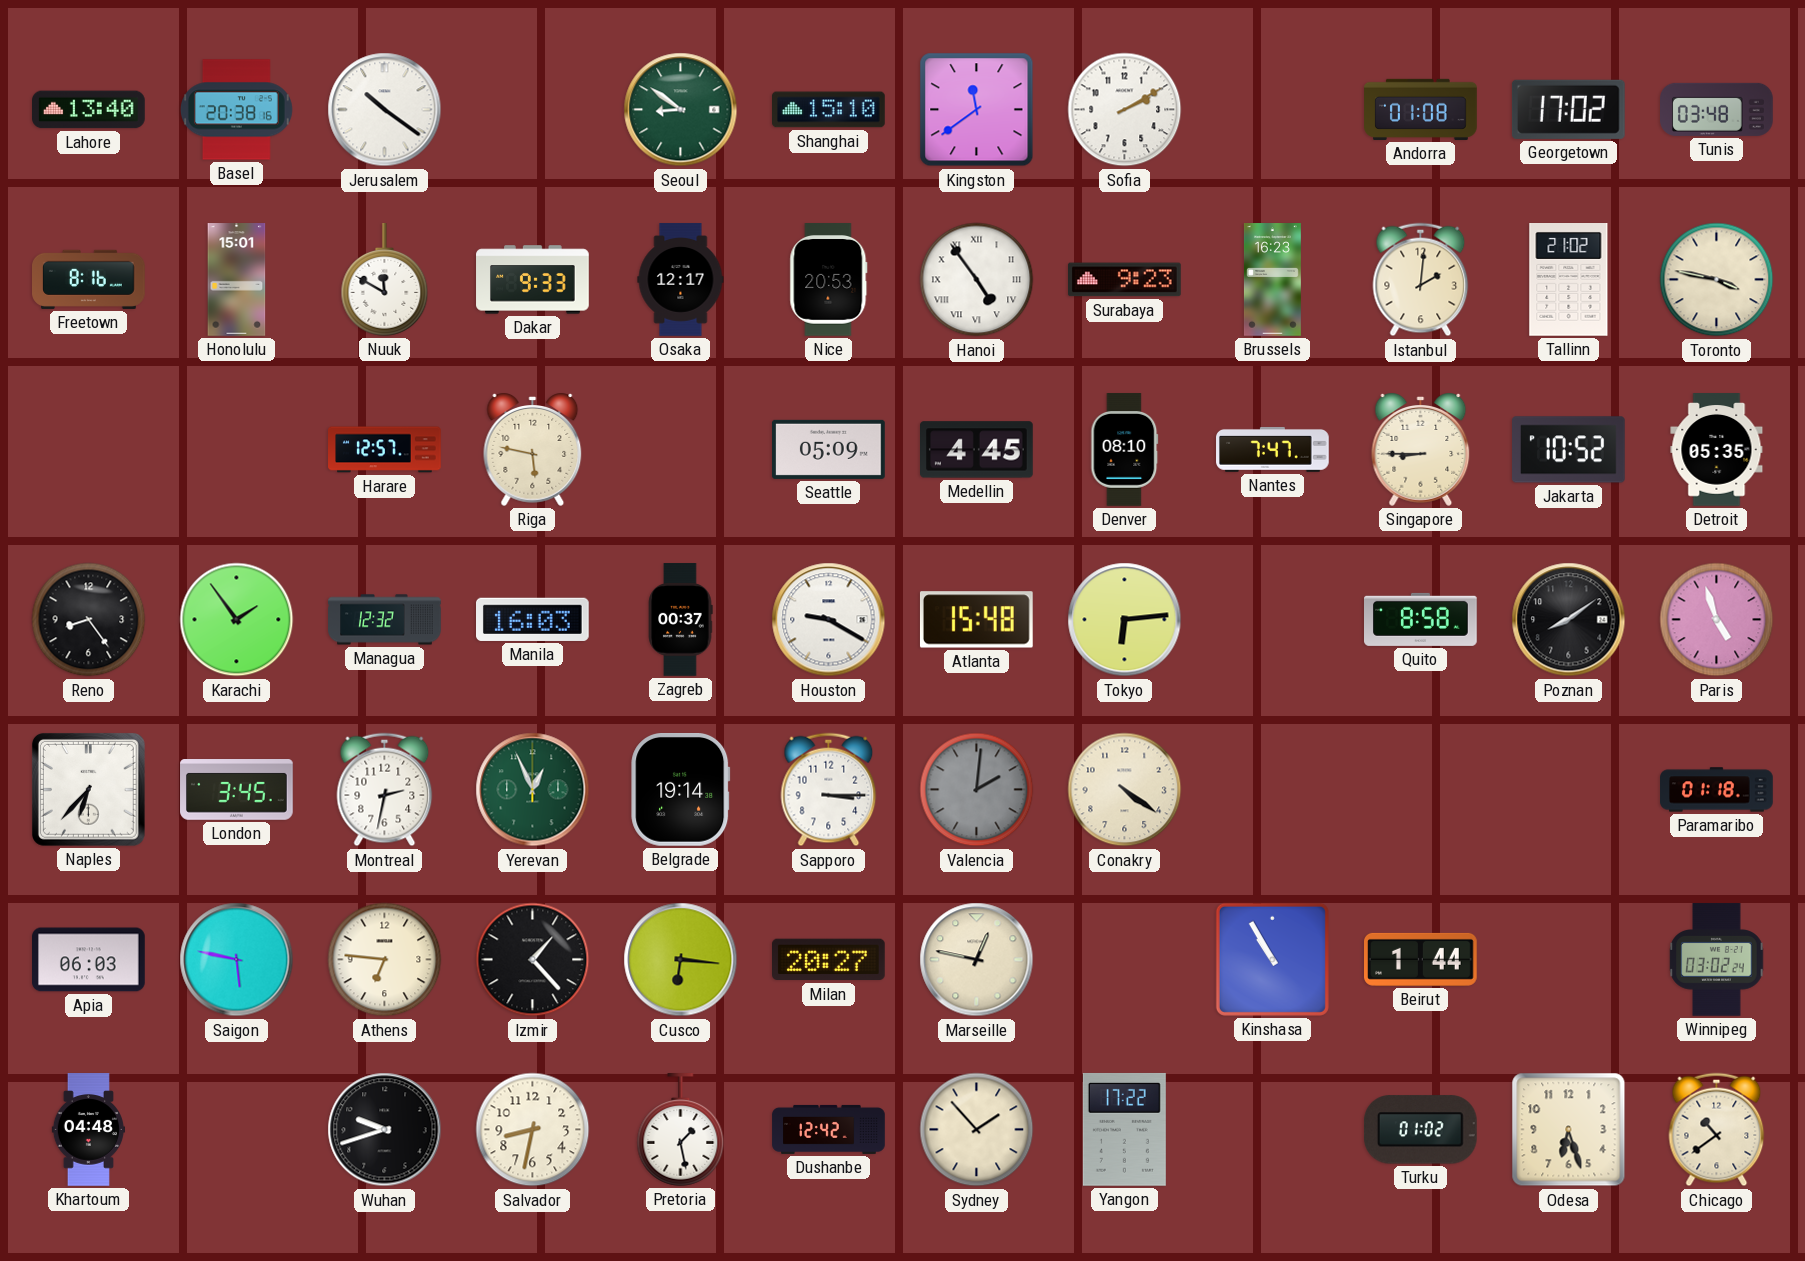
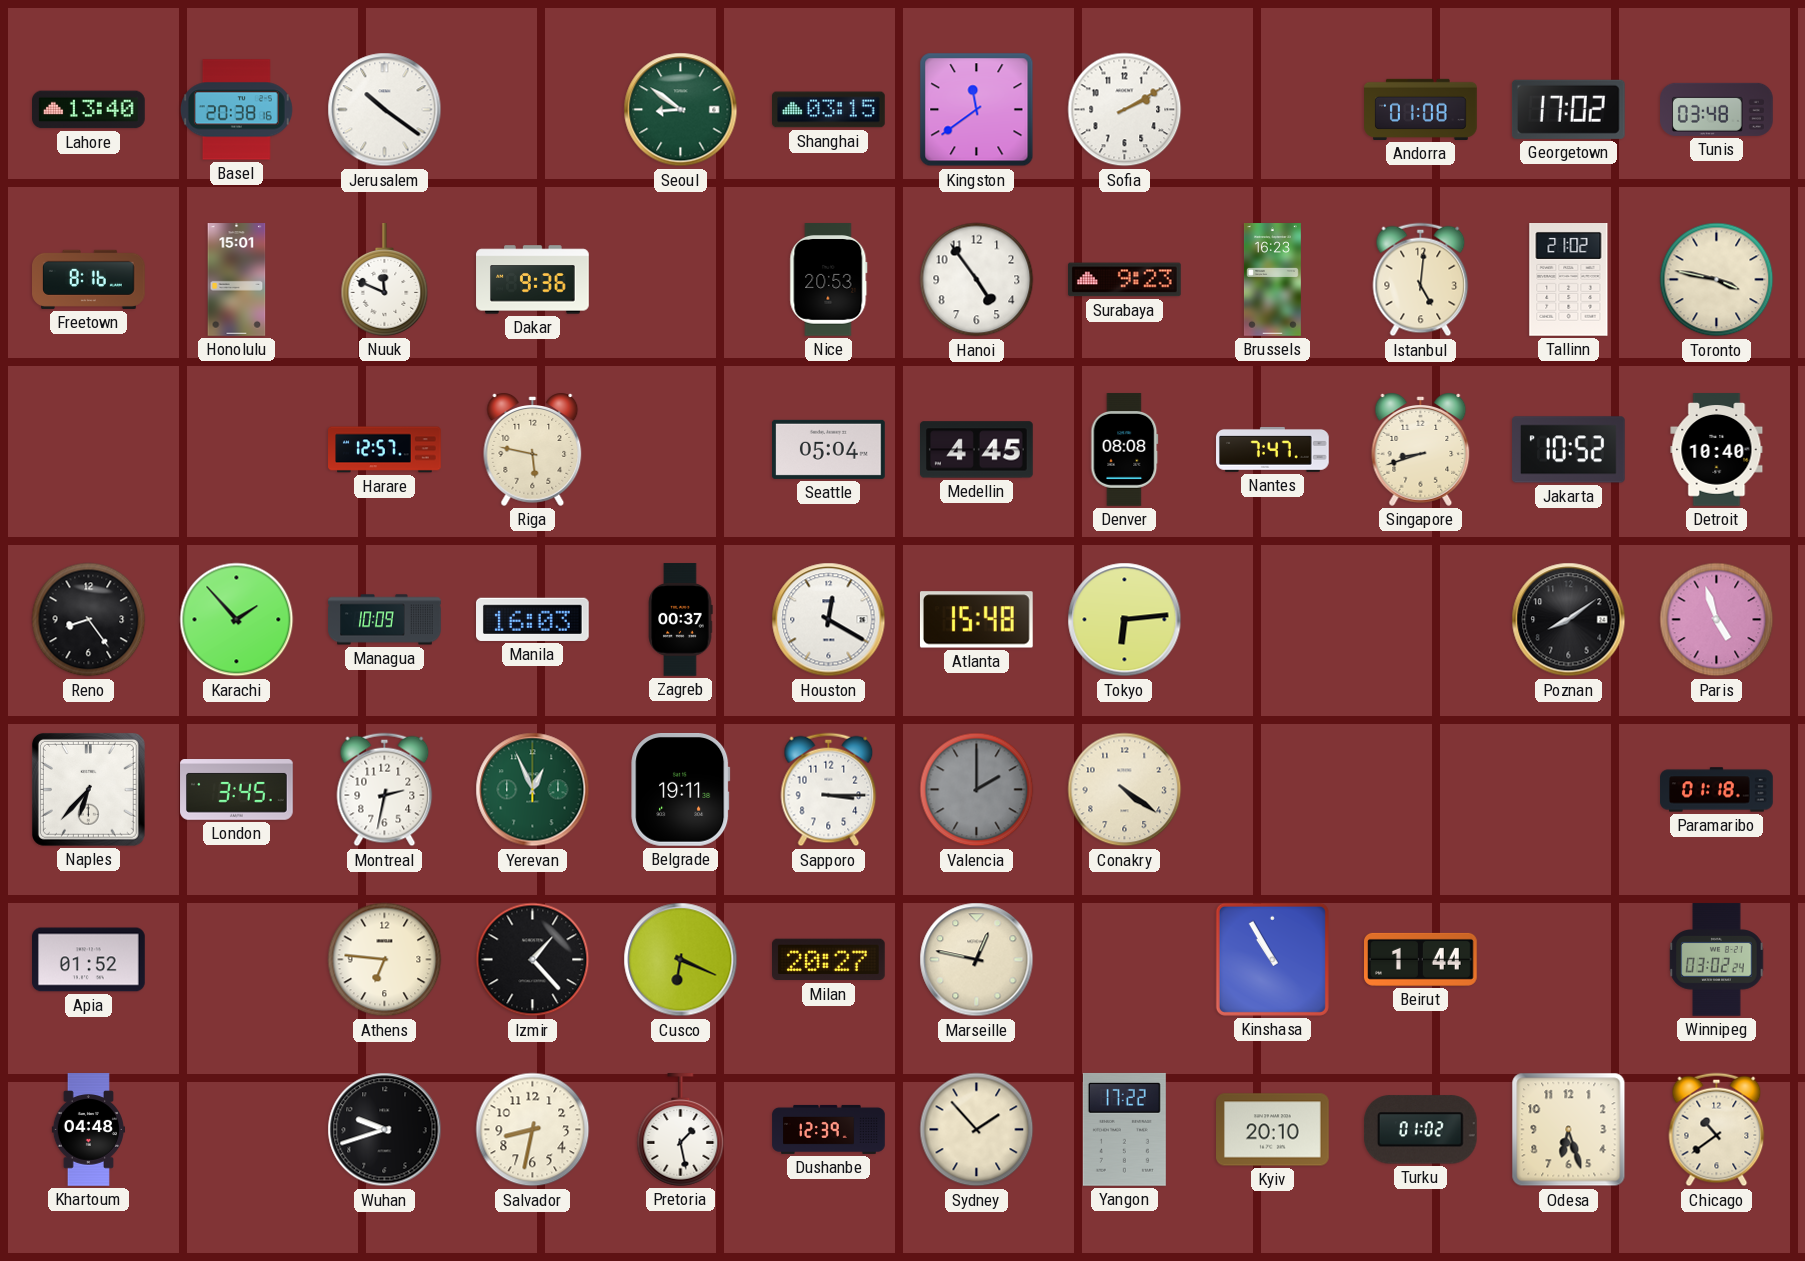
Shanghai: 15:10 -> 03:15 (829, 110)
Nuuk: 11:50 -> 11:49 (385, 280)
Dakar: 9:33 -> 9:36 (533, 280)
Osaka: 12:17 -> none (681, 280)
Hanoi numerals: Roman -> Arabic (977, 280)
Istanbul: 2:01 -> 5:01 (1421, 280)
Seattle: 05:09 -> 05:04 (829, 449)
Denver: 08:10 -> 08:08 (1125, 450)
Singapore: 8:45 -> 8:42 (1421, 449)
Detroit: 05:35 -> 10:40 (1717, 450)
Karachi: 1:54 -> 1:53 (237, 620)
Managua: 12:32 -> 10:09 (385, 620)
Houston: 9:20 -> 12:20 (829, 620)
Quito: 8:58 -> none (1421, 619)
Belgrade: 19:14 -> 19:11 (681, 790)
Valencia: 2:01 -> 2:00 (977, 790)
Apia: 06:03 -> 01:52 (89, 960)
Saigon: 5:47 -> none (237, 960)
Cusco: 6:16 -> 6:19 (681, 960)
Dushanbe: 12:42 -> 12:39 (829, 1129)
Kyiv: none -> 20:10 (1273, 1130)
